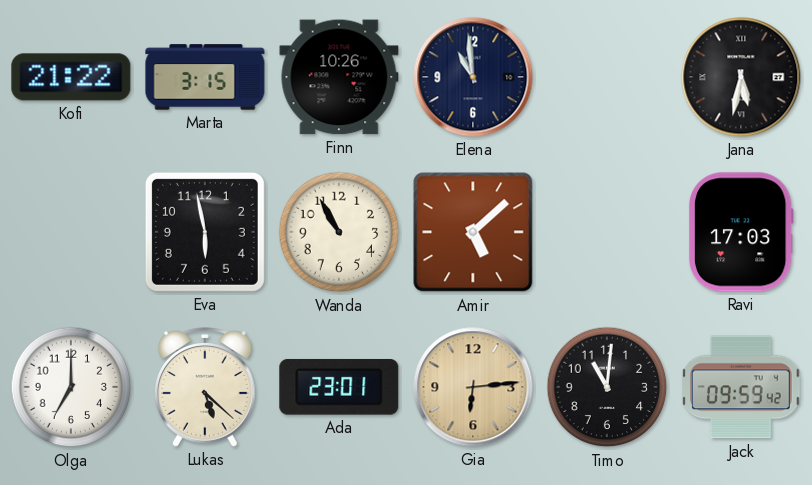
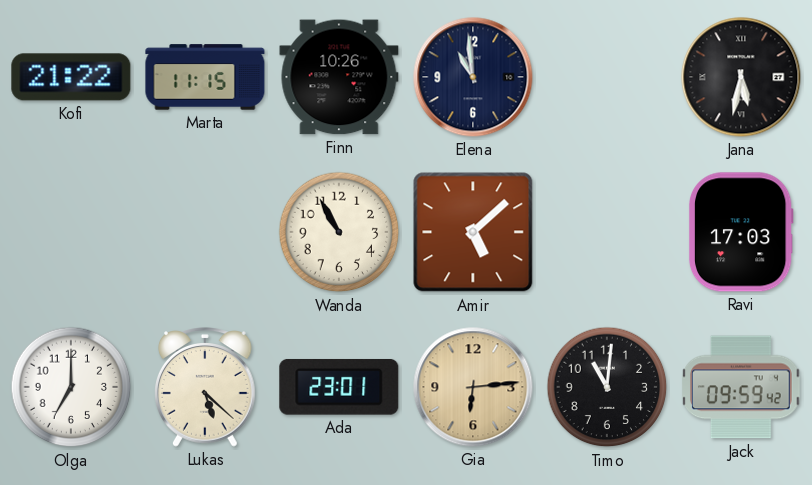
Marta: 3:15 -> 11:15 (205, 77)
Eva: 5:58 -> none (205, 232)
